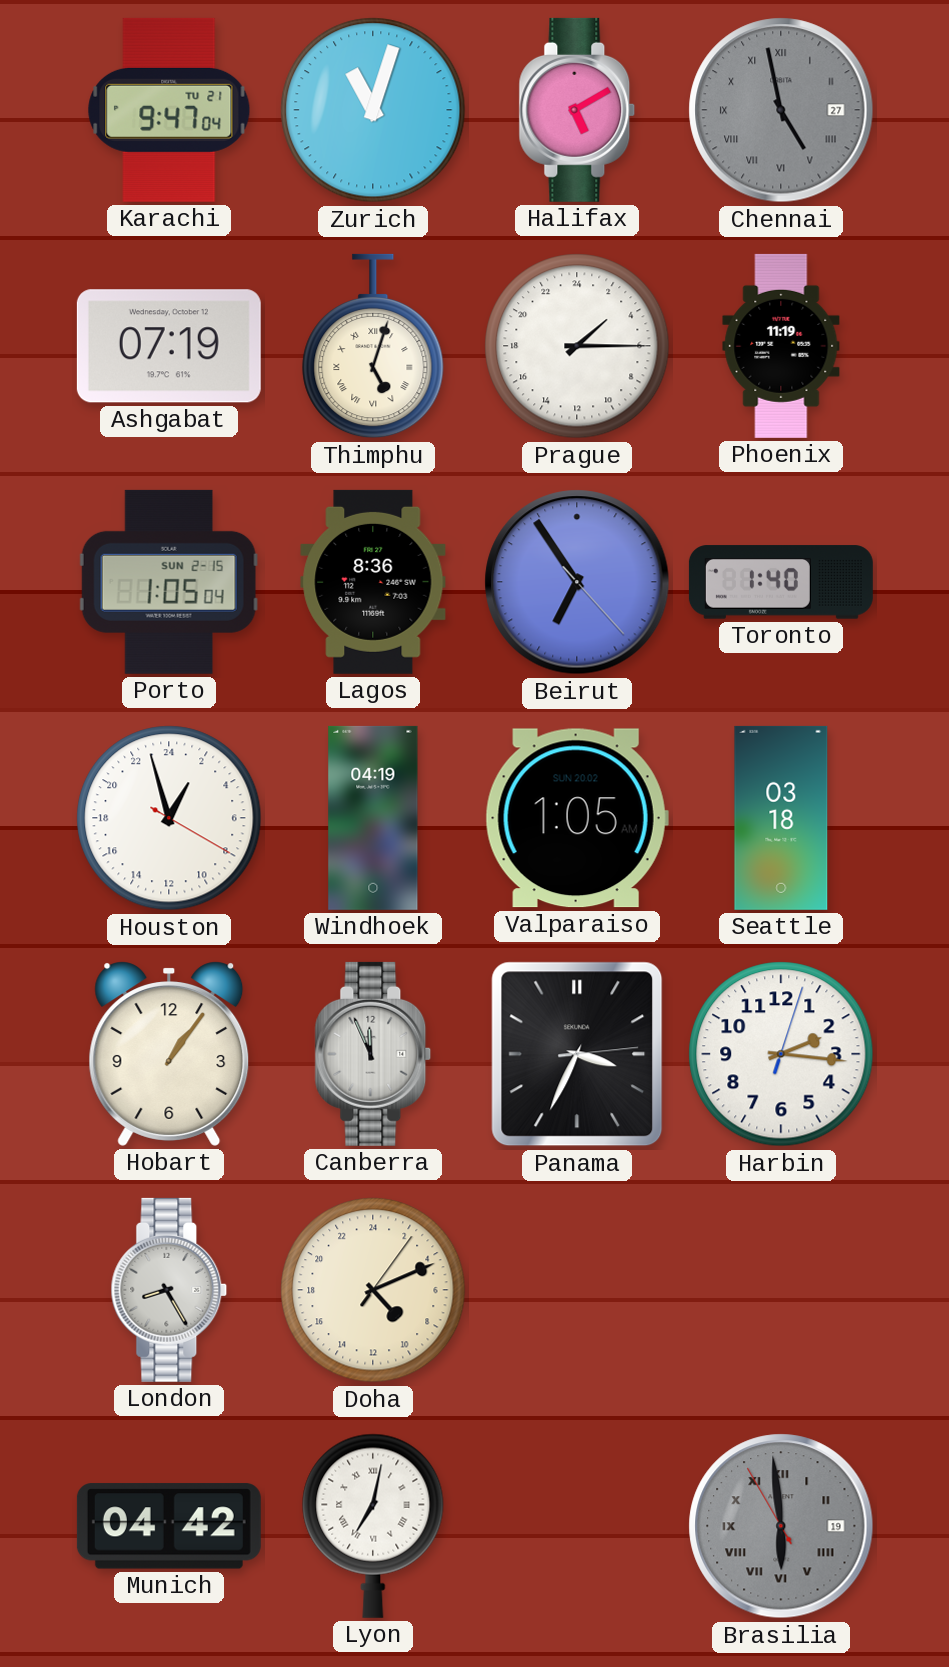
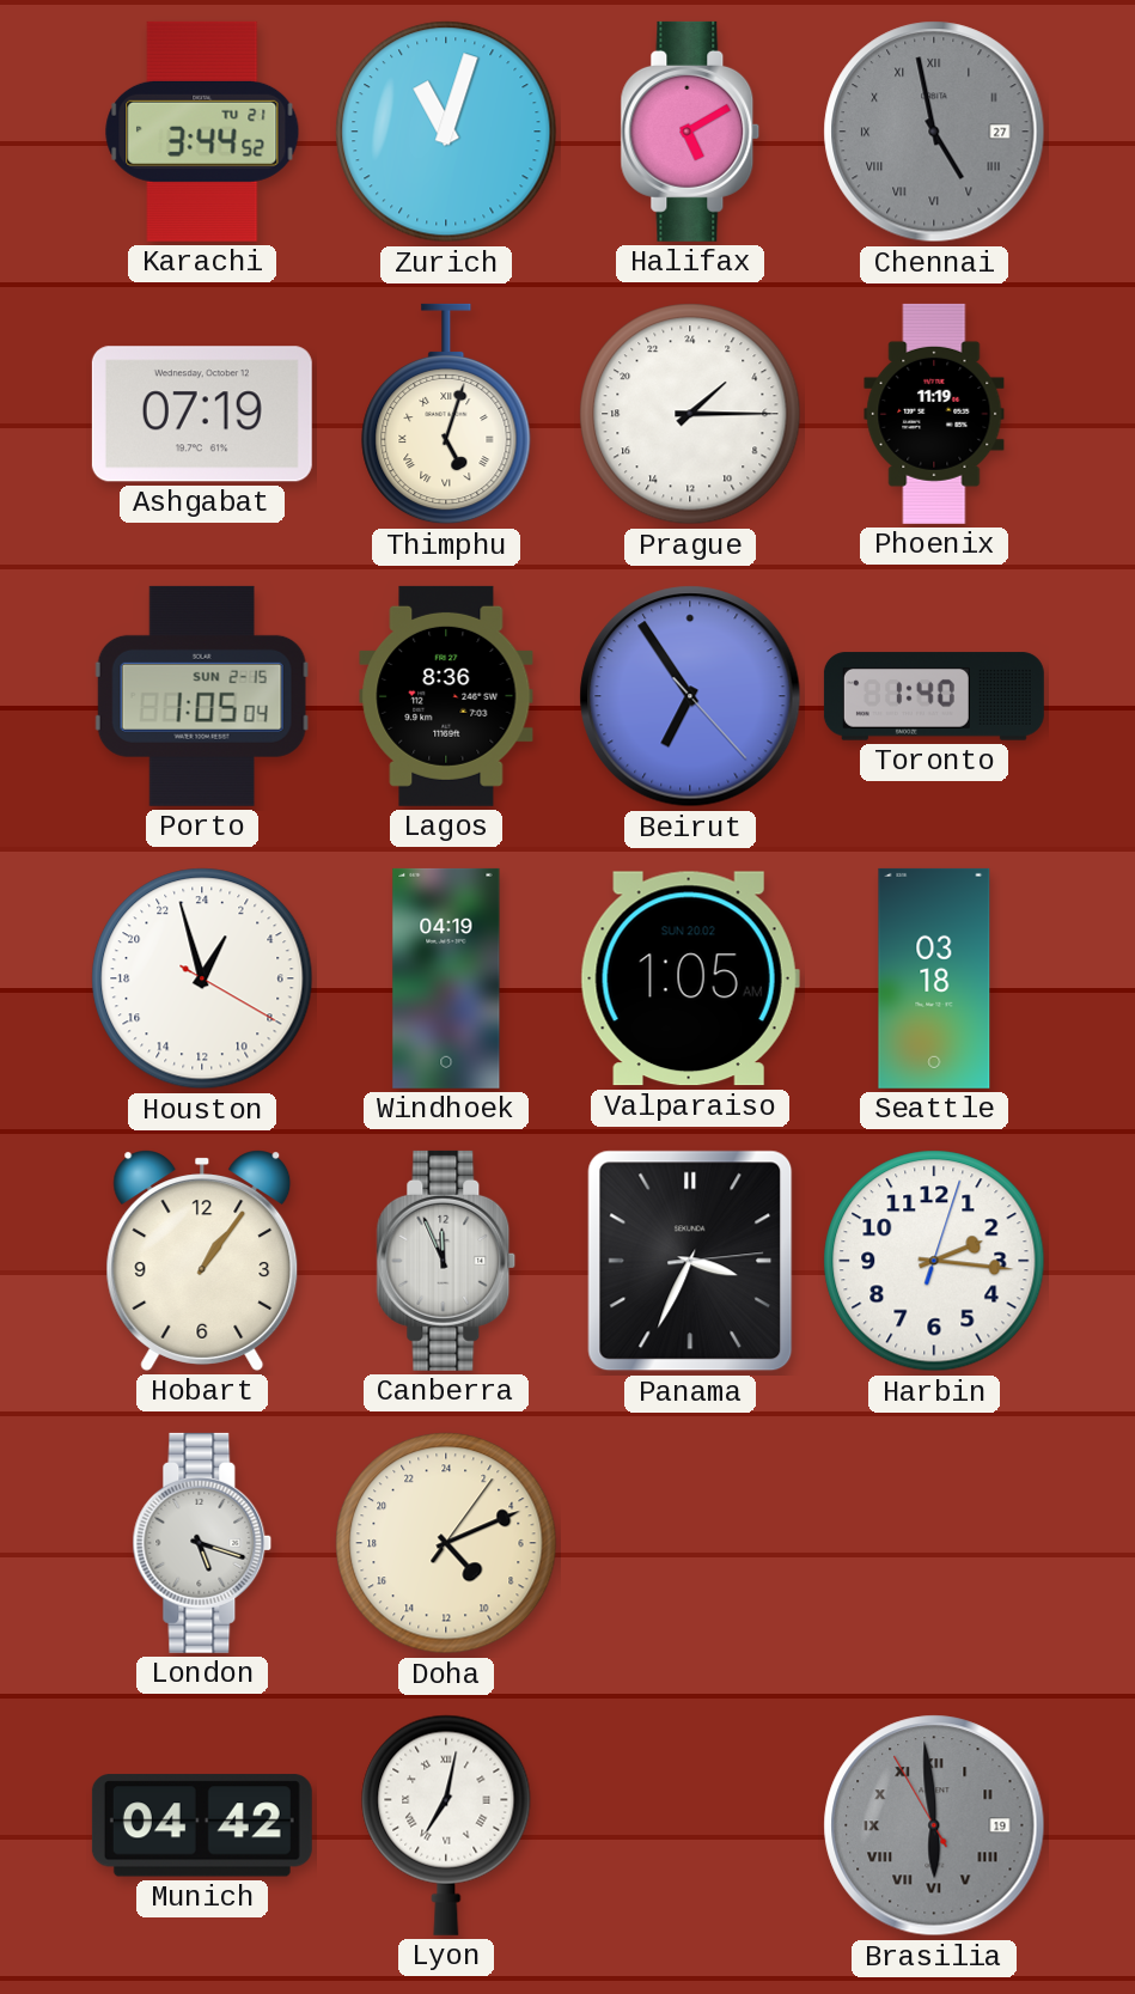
Karachi: 9:47 -> 3:44 (202, 132)
London: 8:25 -> 5:18 (202, 1543)
